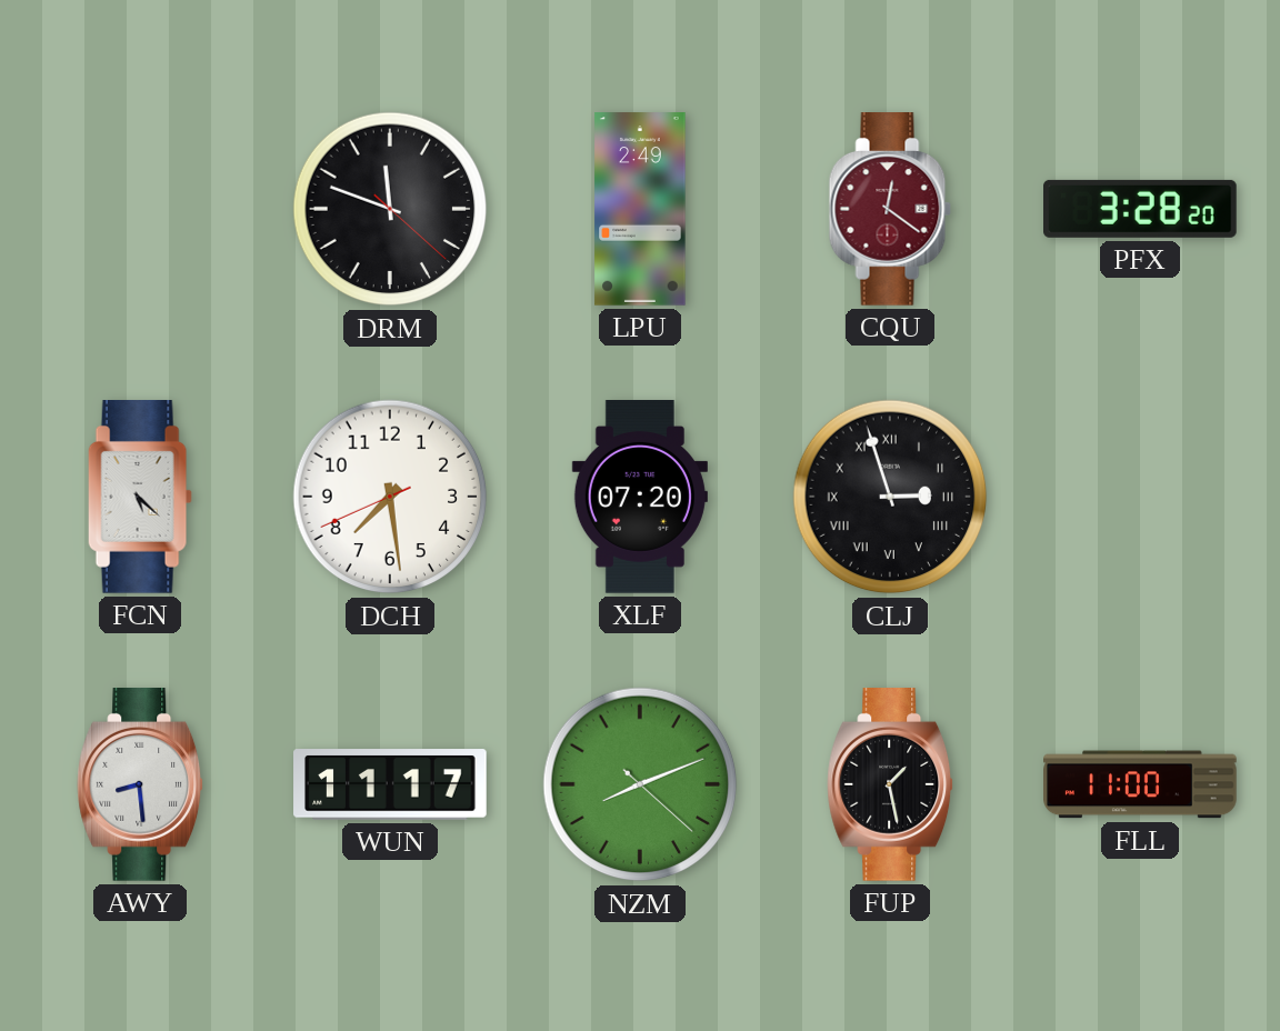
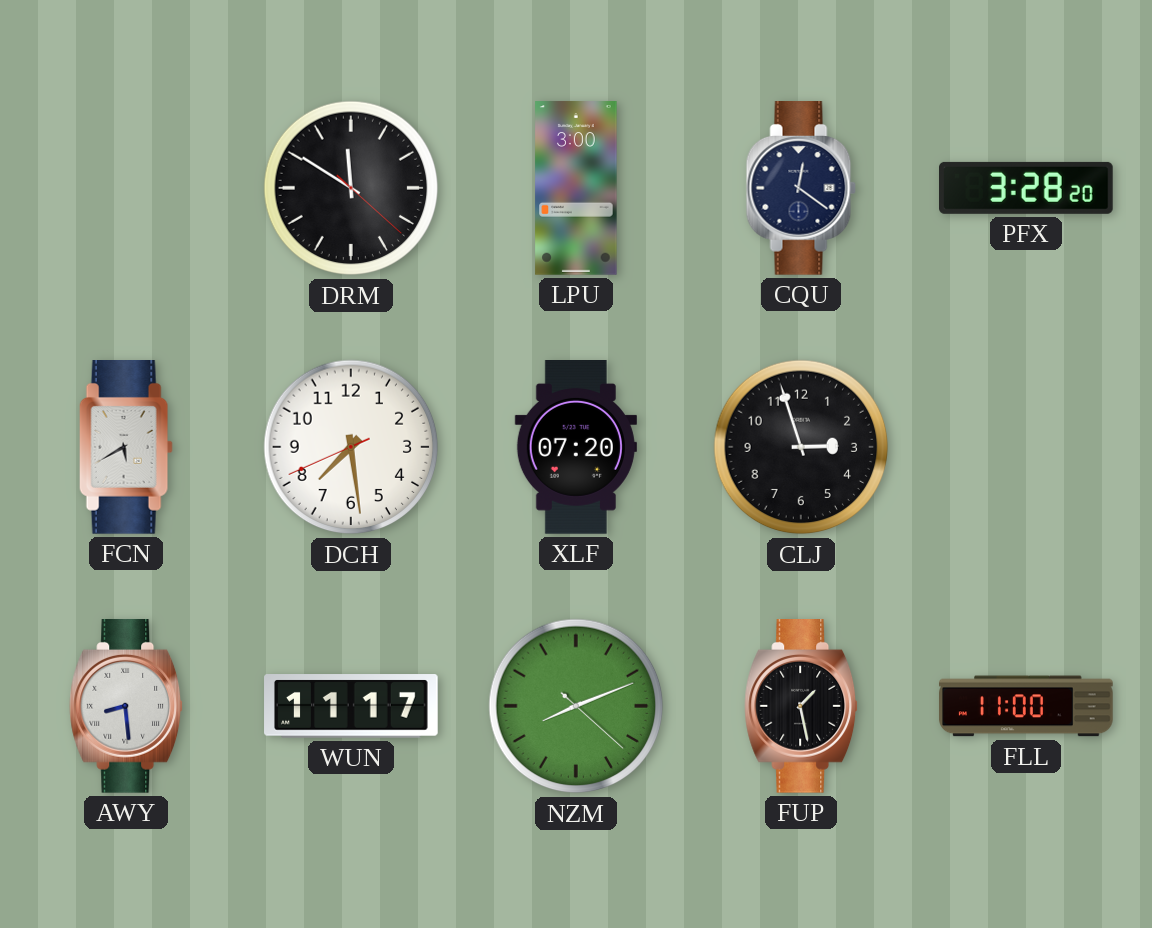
DRM: 11:48 -> 11:50 (351, 188)
LPU: 2:49 -> 3:00 (576, 188)
CQU dial: burgundy -> navy (801, 189)
FCN: 5:22 -> 5:40 (126, 448)
CLJ numerals: Roman -> Arabic (801, 447)
